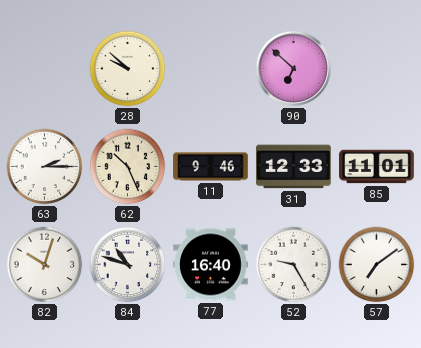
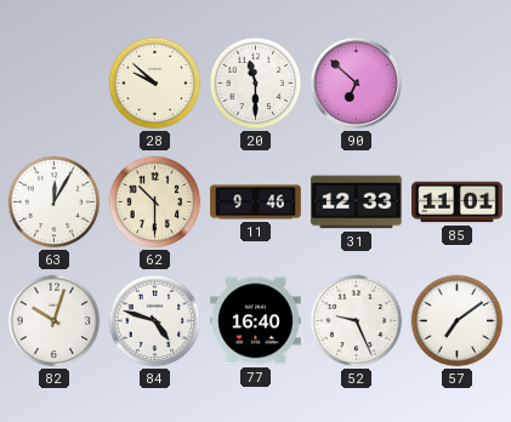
20: none -> 11:30 (256, 84)
63: 2:15 -> 12:05 (55, 203)
62: 10:26 -> 10:30 (155, 203)
84: 10:48 -> 4:48 (155, 321)
52: 9:25 -> 9:26 (357, 321)
